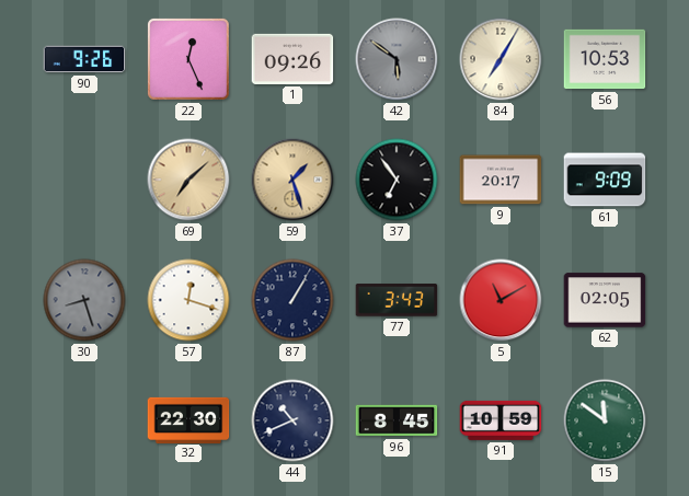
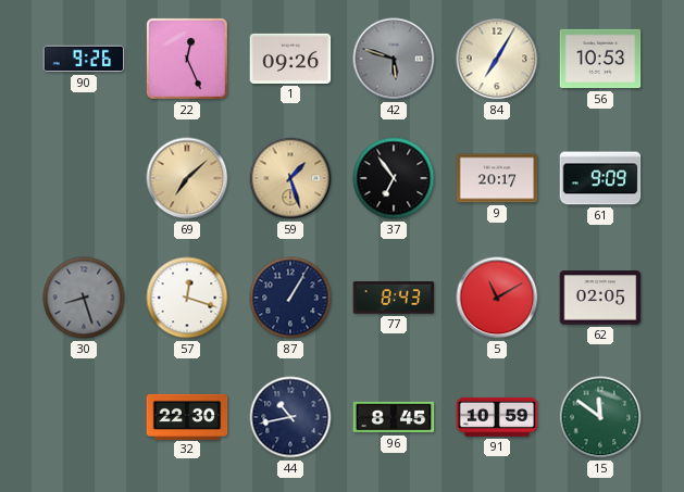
42: 5:51 -> 5:48 (394, 59)
77: 3:43 -> 8:43 (394, 298)
44: 10:41 -> 10:43 (290, 417)
